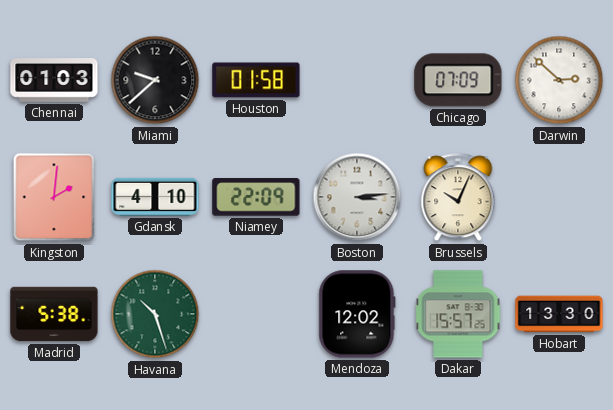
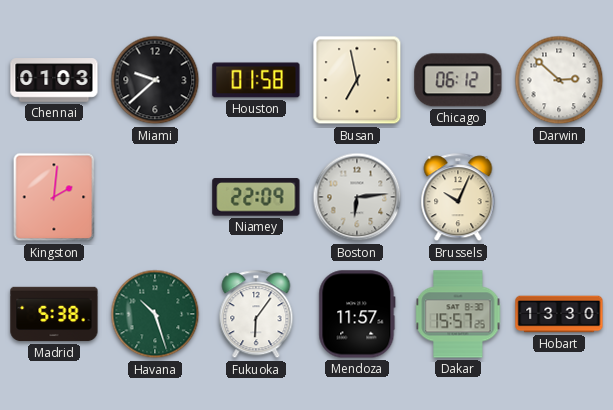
Busan: none -> 6:58 (357, 80)
Chicago: 07:09 -> 06:12 (458, 80)
Gdansk: 4:10 -> none (155, 197)
Boston: 3:14 -> 6:14 (357, 197)
Fukuoka: none -> 6:06 (256, 315)
Mendoza: 12:02 -> 11:57 (357, 314)
